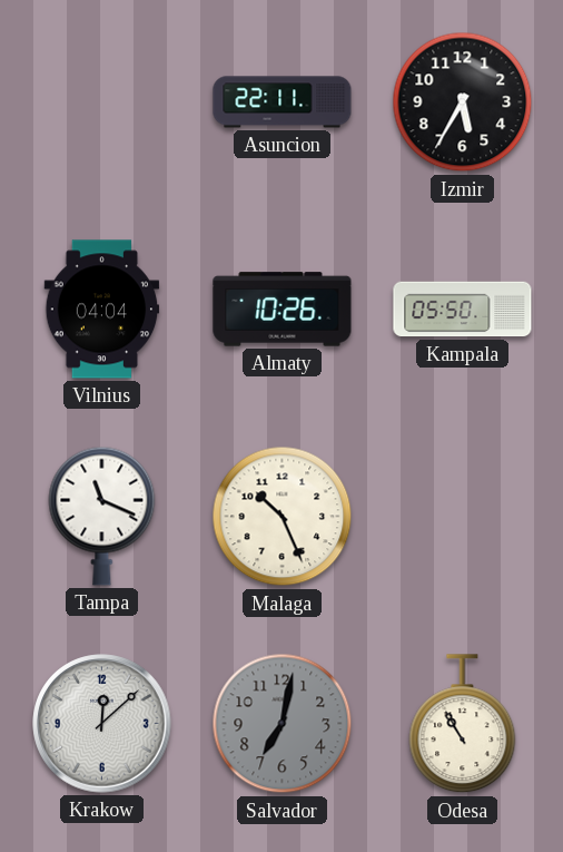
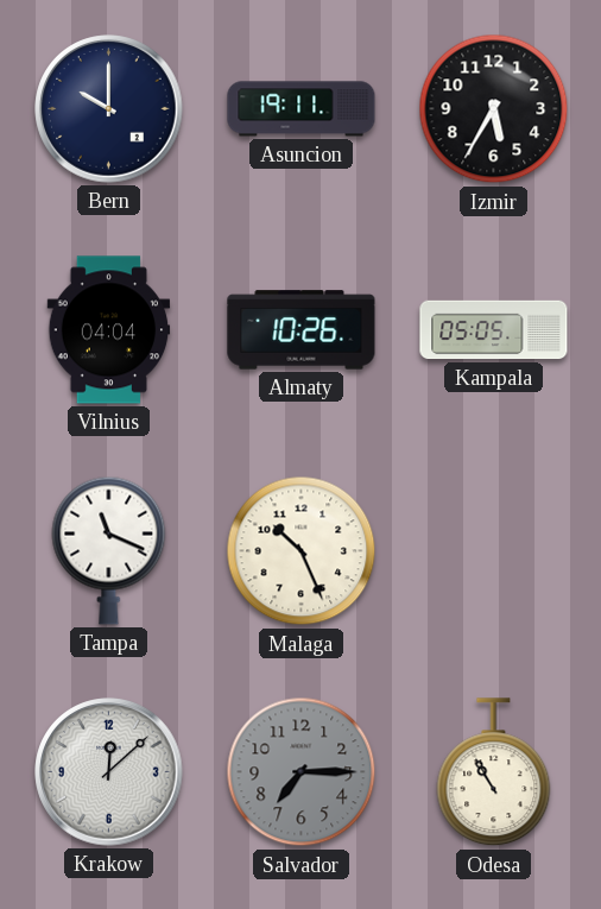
Bern: none -> 10:00 (109, 109)
Asuncion: 22:11 -> 19:11 (302, 109)
Kampala: 05:50 -> 05:05 (494, 330)
Salvador: 7:02 -> 7:15 (302, 772)
